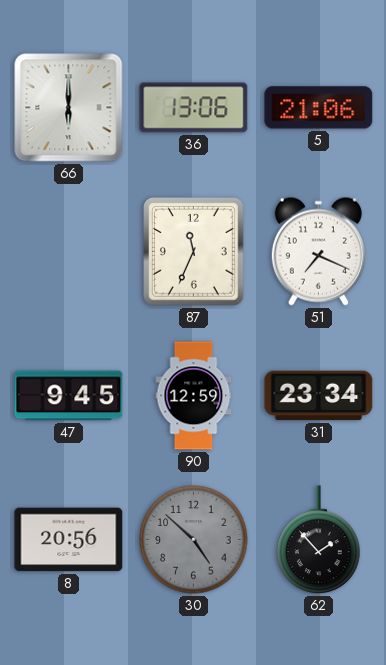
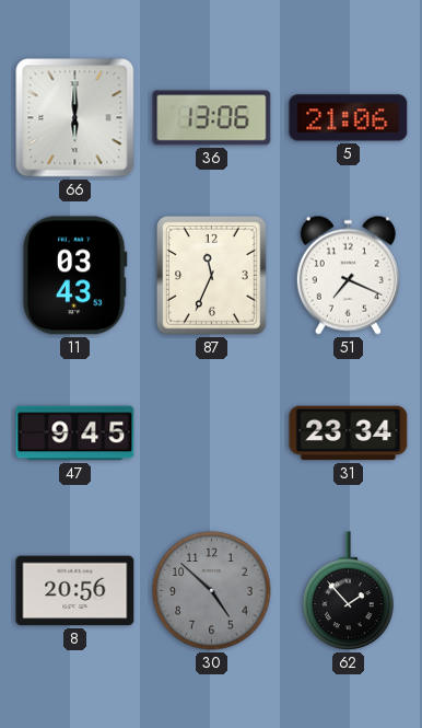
11: none -> 03:43 (74, 276)
90: 12:59 -> none (194, 396)
